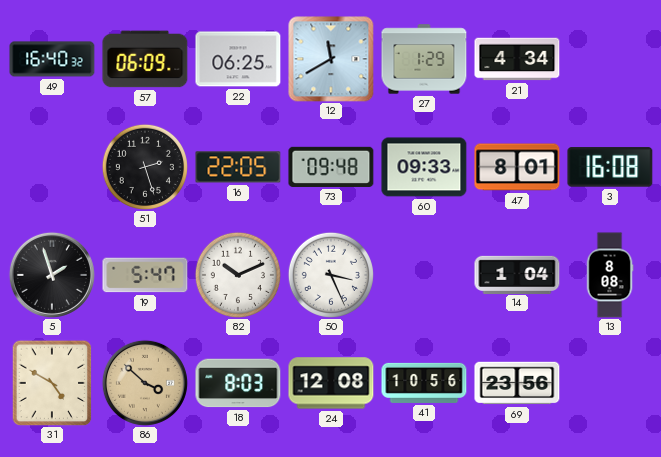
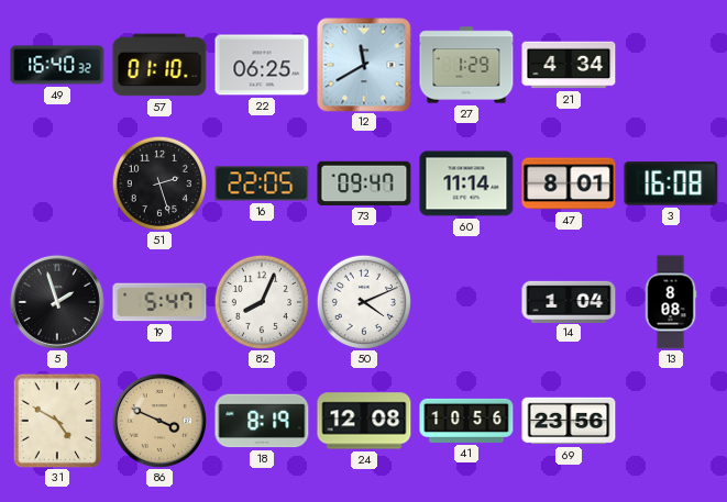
57: 06:09 -> 01:10 (159, 65)
73: 09:48 -> 09:47 (364, 183)
60: 09:33 -> 11:14 (466, 183)
82: 10:11 -> 8:04 (262, 302)
50: 3:26 -> 4:11 (364, 302)
86: 3:52 -> 3:49 (159, 421)
18: 8:03 -> 8:19 (262, 421)
